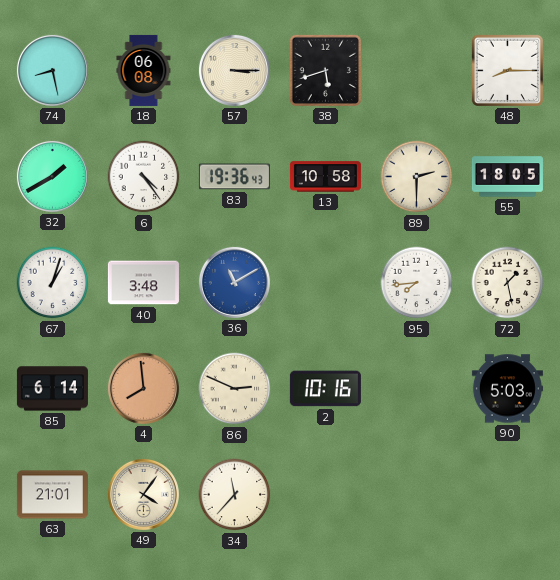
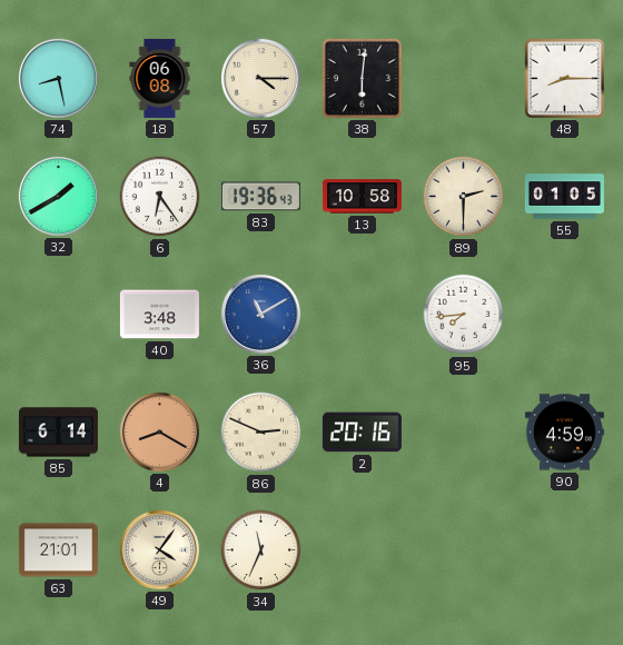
57: 3:15 -> 4:15 (260, 78)
38: 5:42 -> 6:01 (362, 78)
6: 4:24 -> 6:24 (160, 197)
55: 18:05 -> 01:05 (564, 197)
67: 1:03 -> none (53, 283)
72: 1:28 -> none (508, 283)
4: 7:59 -> 8:20 (159, 431)
2: 10:16 -> 20:16 (362, 433)
90: 5:03 -> 4:59 (564, 433)
34: 11:37 -> 11:34 (261, 550)
